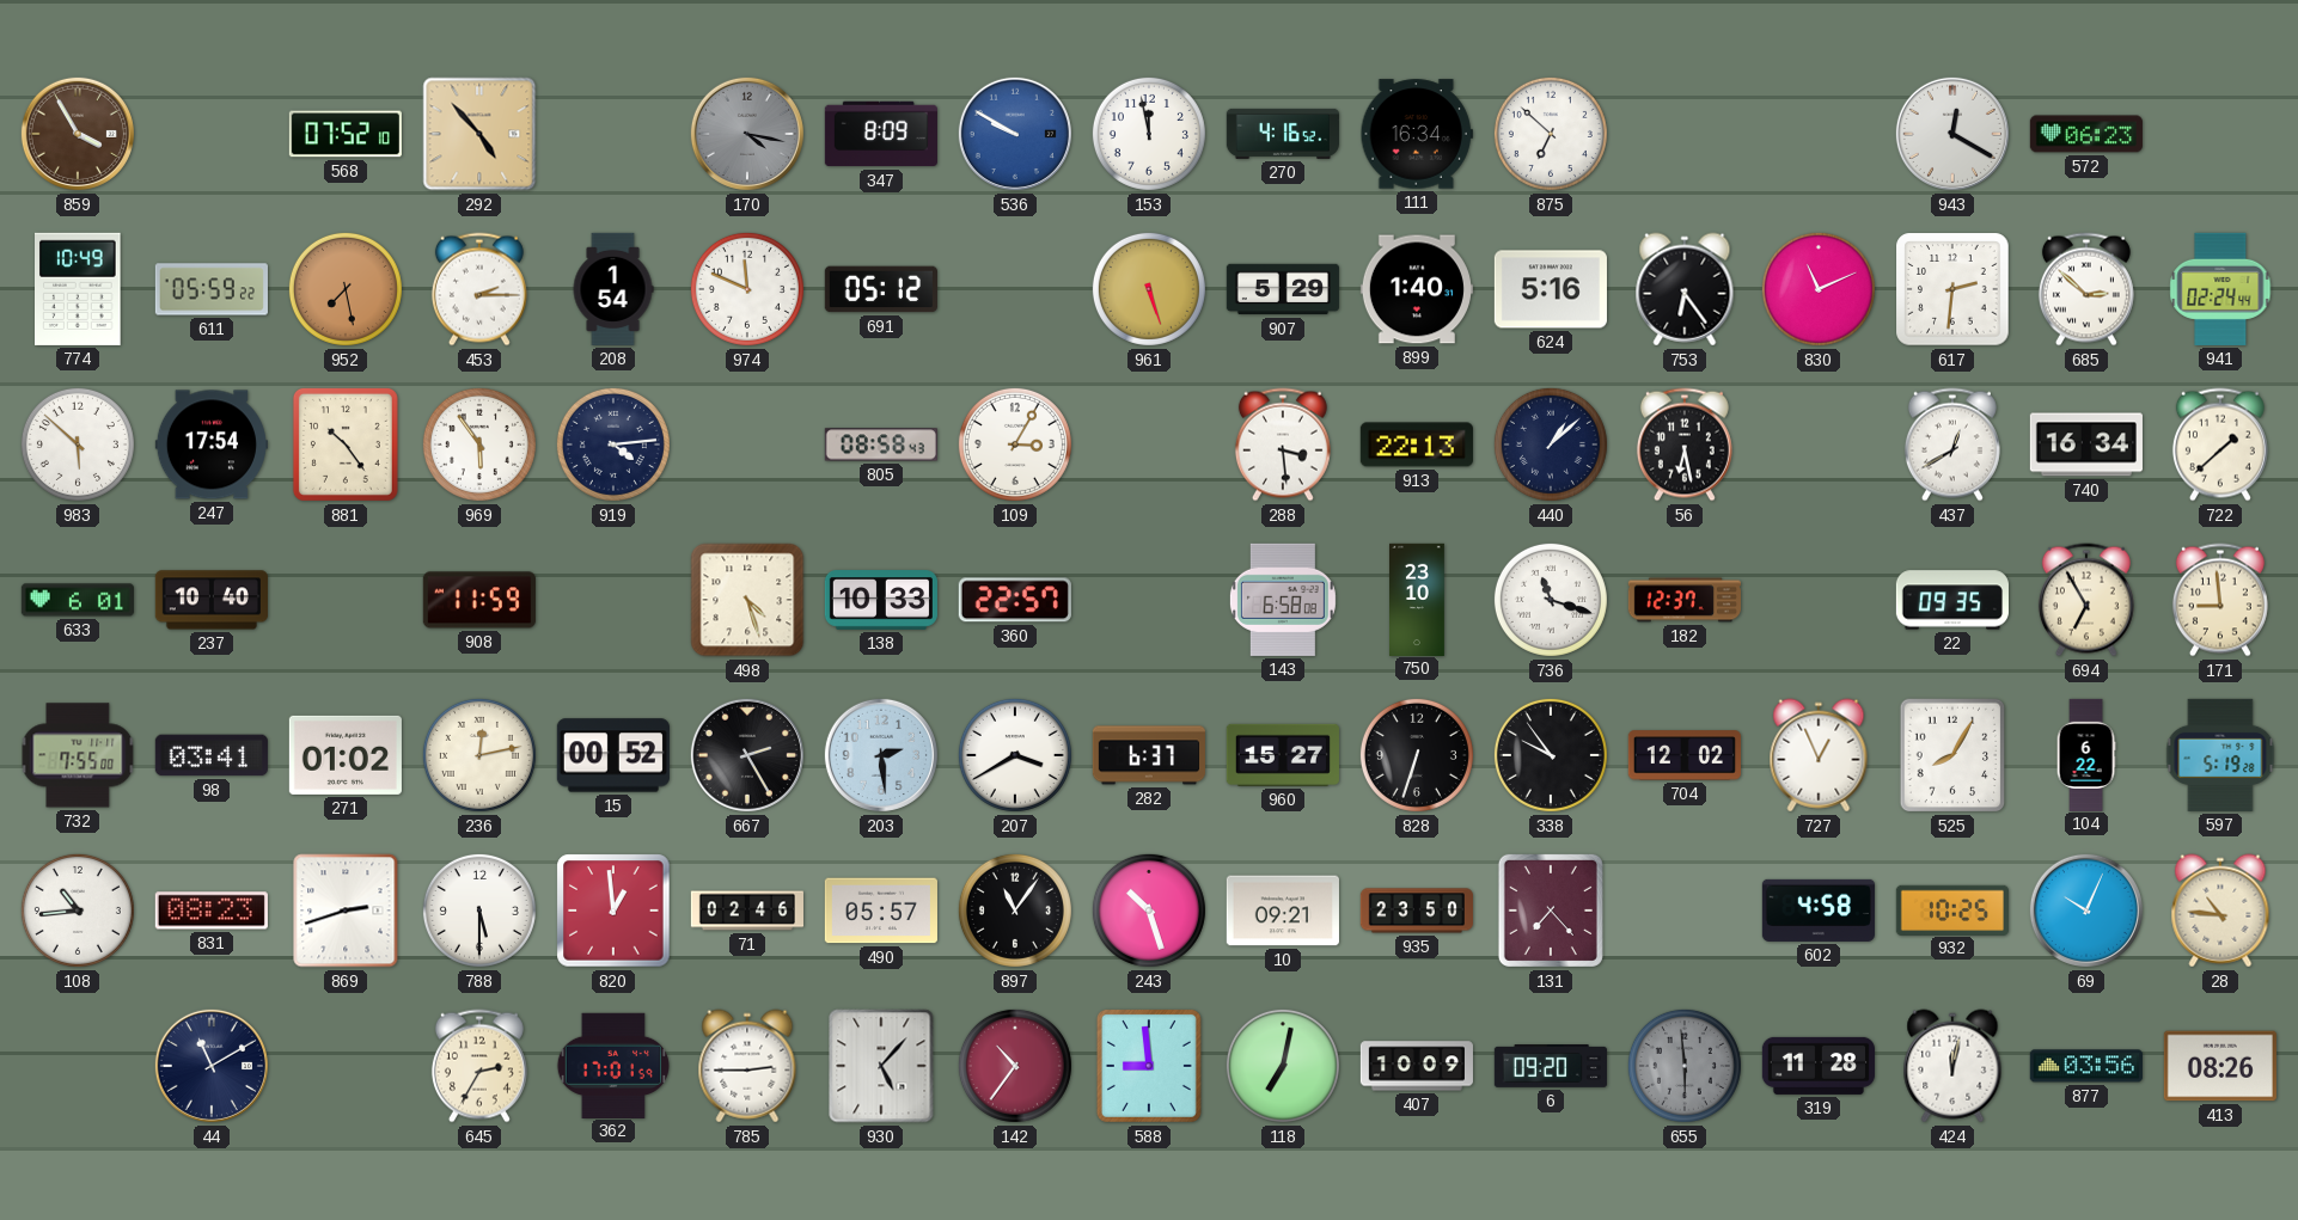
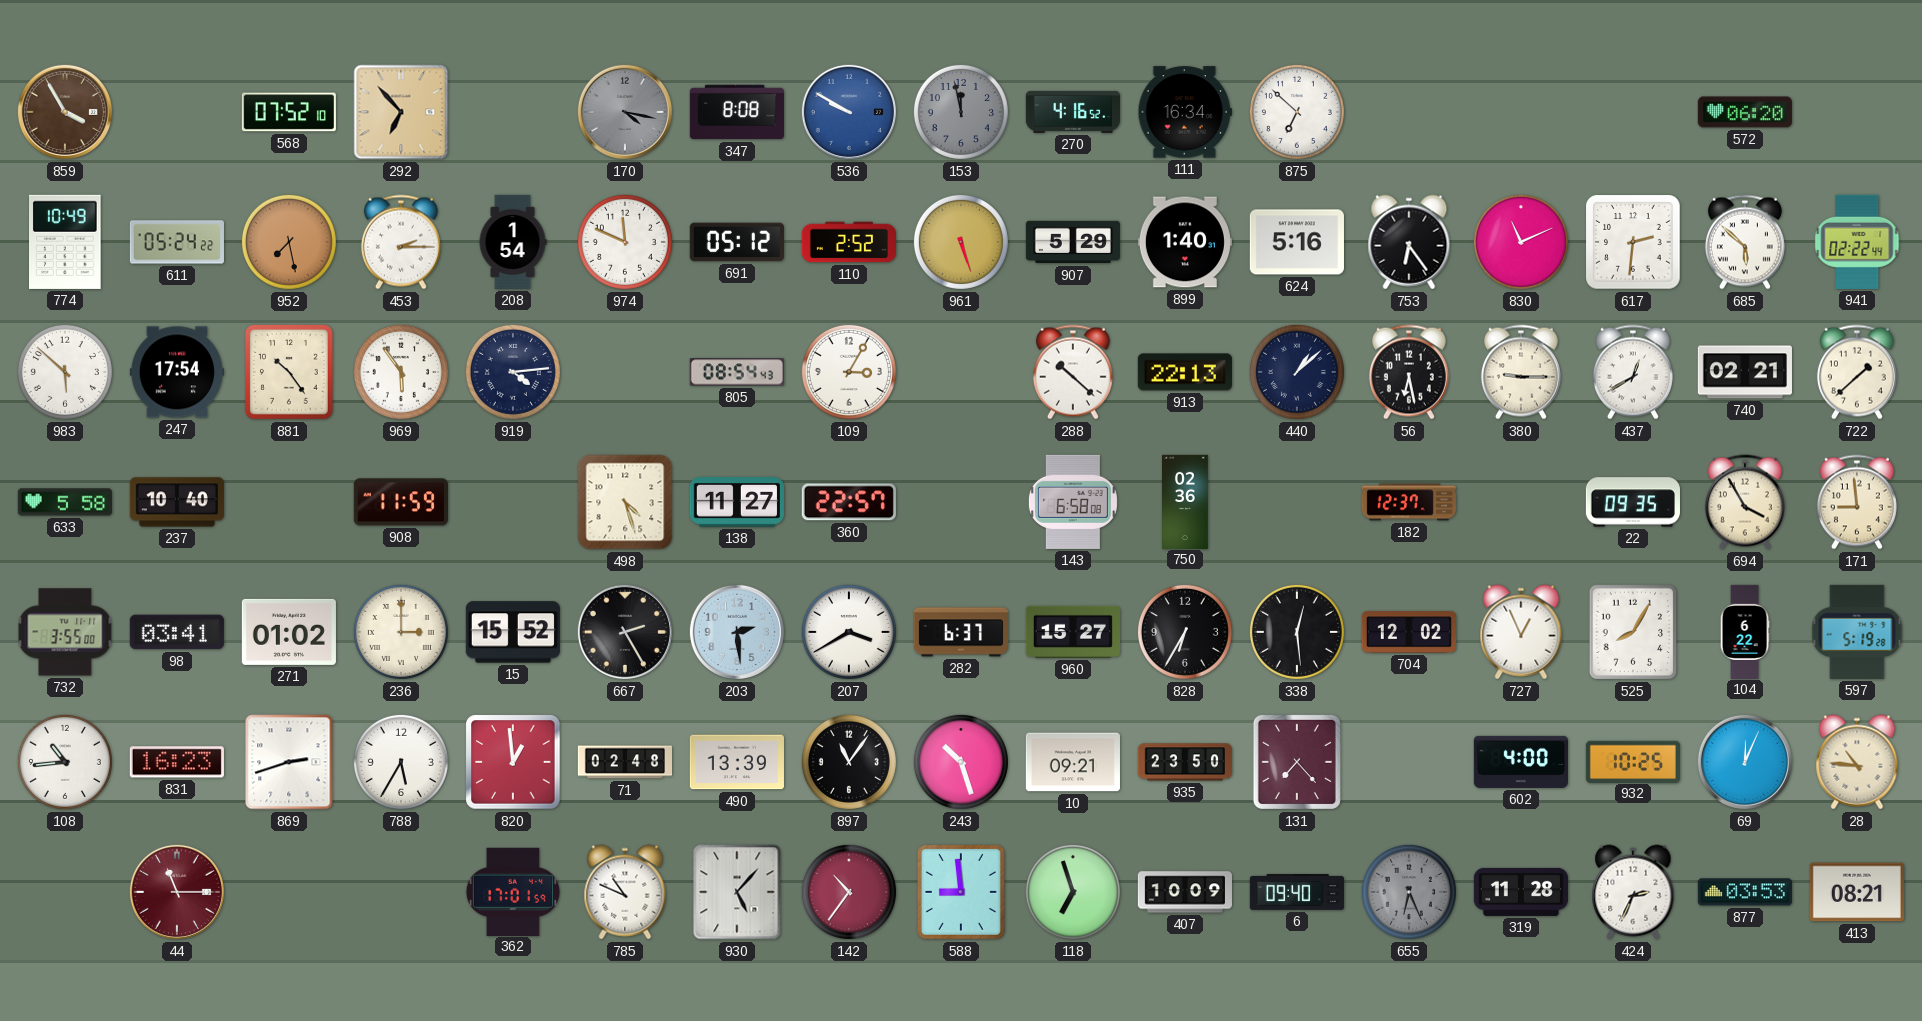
292: 4:53 -> 6:53 (401, 112)
347: 8:09 -> 8:08 (737, 112)
153 dial: white -> grey (961, 112)
943: 12:20 -> none (1952, 134)
572: 06:23 -> 06:20 (1745, 112)
611: 05:59 -> 05:24 (177, 242)
110: none -> 2:52 (849, 242)
685: 2:52 -> 5:52 (1745, 242)
941: 02:24 -> 02:22 (1857, 242)
805: 08:58 -> 08:54 (737, 372)
288: 3:29 -> 10:22 (1073, 372)
380: none -> 9:15 (1521, 372)
740: 16:34 -> 02:21 (1745, 372)
633: 6:01 -> 5:58 (65, 502)
138: 10:33 -> 11:27 (737, 502)
750: 23:10 -> 02:36 (1186, 501)
736: 11:18 -> none (1551, 600)
694: 6:55 -> 3:55 (1745, 502)
732: 7:55 -> 3:55 (65, 632)
236: 12:13 -> 3:00 (401, 632)
15: 00:52 -> 15:52 (513, 632)
828: 6:33 -> 6:35 (1185, 632)
338: 9:54 -> 12:29 (1297, 632)
831: 08:23 -> 16:23 (177, 762)
788: 5:30 -> 5:35 (401, 762)
71: 02:46 -> 02:48 (624, 762)
490: 05:57 -> 13:39 (737, 762)
602: 4:58 -> 4:00 (1521, 762)
69: 10:04 -> 12:04 (1745, 762)
44: 11:10 -> 11:15 (177, 892)
44 dial: navy -> burgundy (177, 892)
645: 2:35 -> none (479, 1066)
785: 2:45 -> 10:49 (625, 892)
118: 7:02 -> 6:57 (1073, 892)
6: 09:20 -> 09:40 (1296, 893)
655: 5:59 -> 6:26 (1409, 892)
424: 12:02 -> 2:34 (1633, 892)
877: 03:56 -> 03:53 (1745, 892)
413: 08:26 -> 08:21 (1857, 892)
